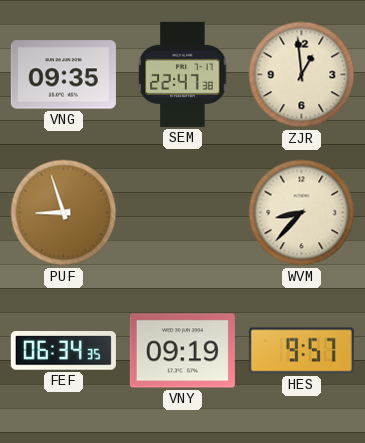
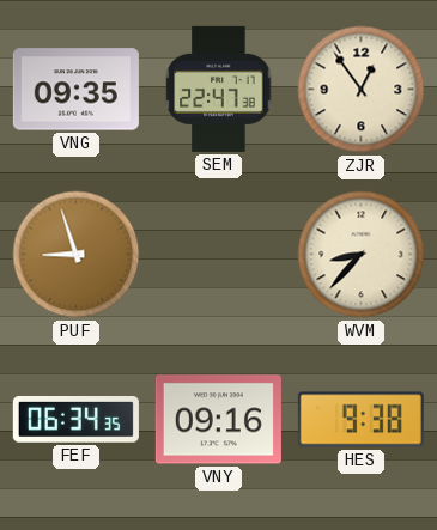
ZJR: 12:59 -> 12:54 (362, 90)
VNY: 09:19 -> 09:16 (218, 420)
HES: 9:57 -> 9:38 (360, 420)
